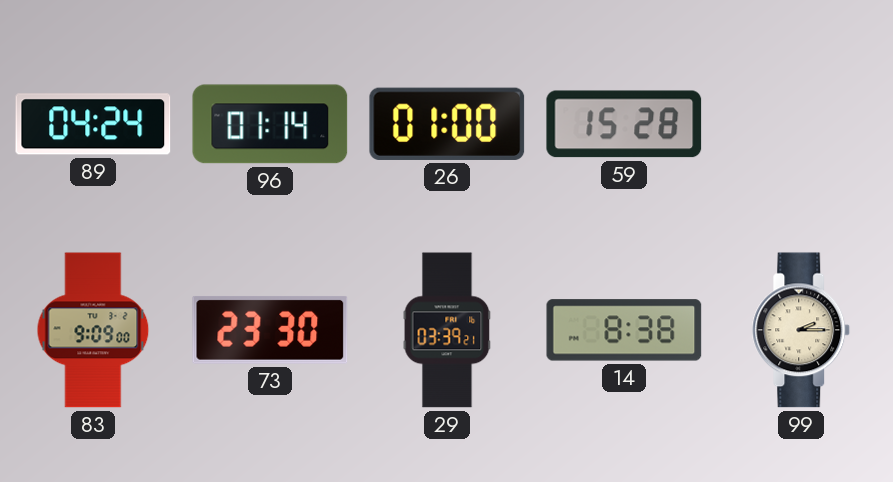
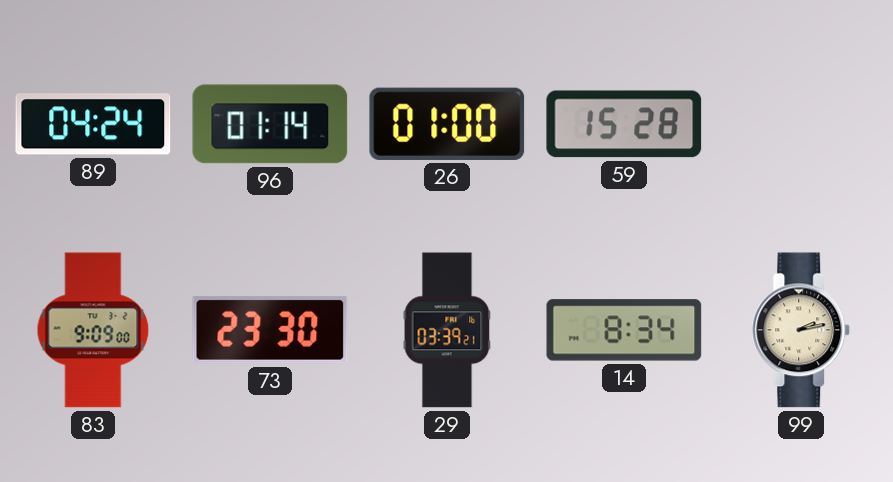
14: 8:38 -> 8:34 (624, 330)
99: 2:15 -> 2:13 (801, 330)
